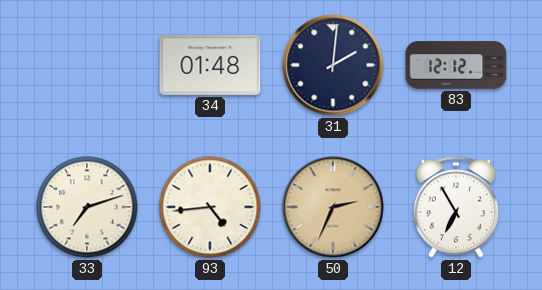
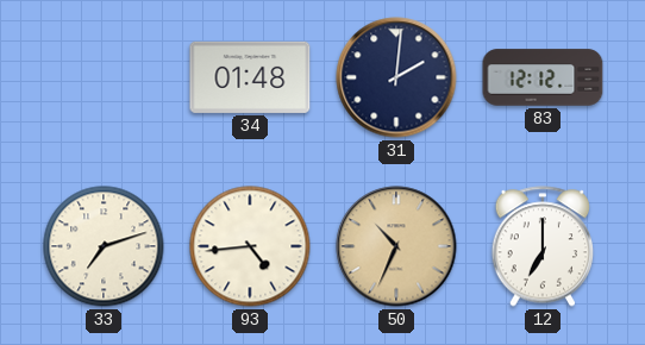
50: 2:34 -> 10:34 (396, 246)
12: 6:55 -> 7:00 (541, 246)
